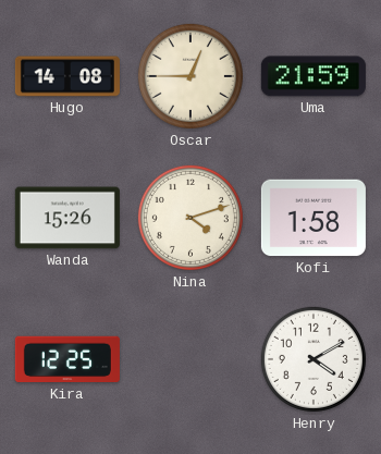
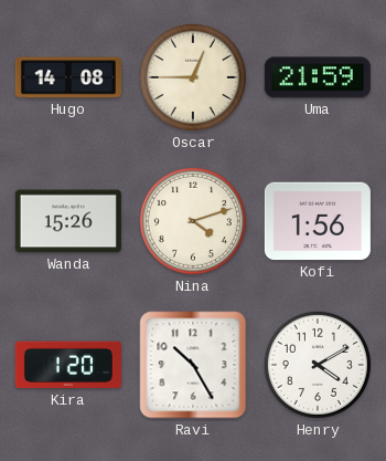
Kofi: 1:58 -> 1:56 (318, 221)
Kira: 12:25 -> 1:20 (68, 365)
Ravi: none -> 10:25 (193, 365)
